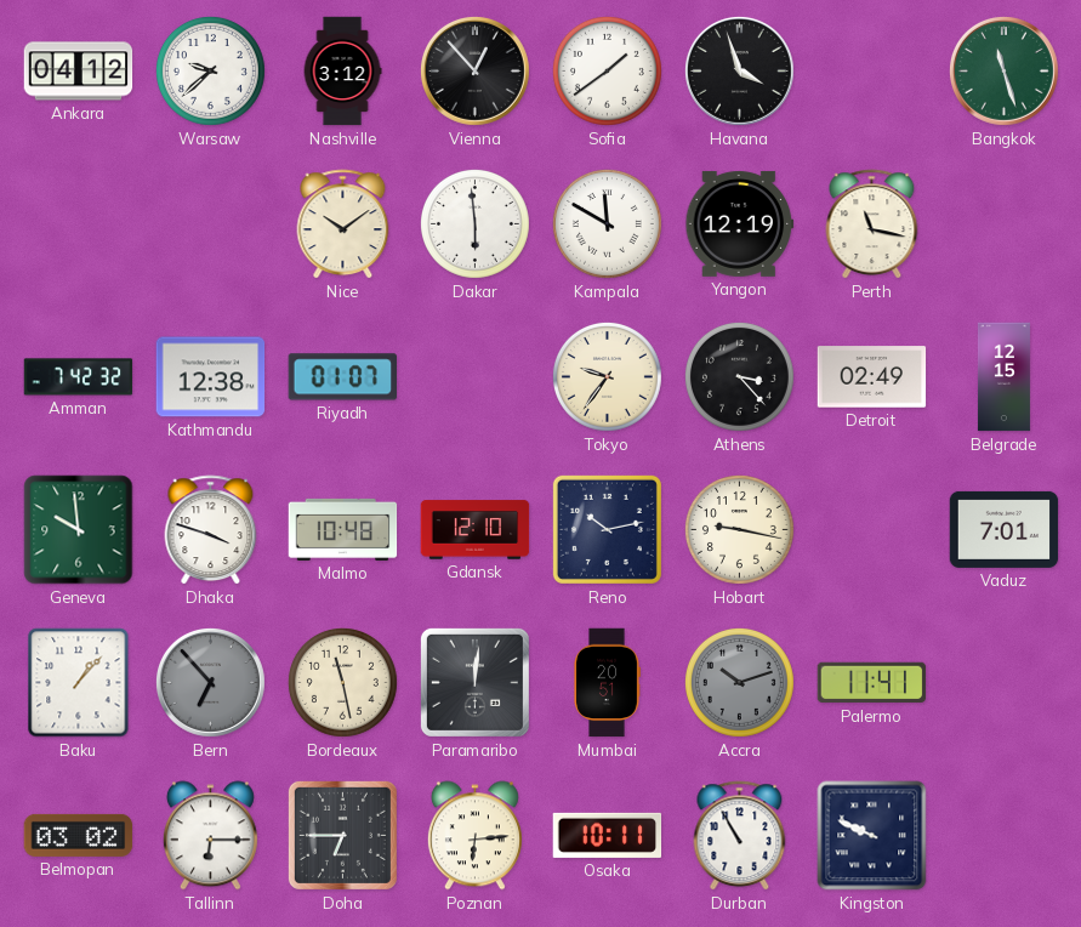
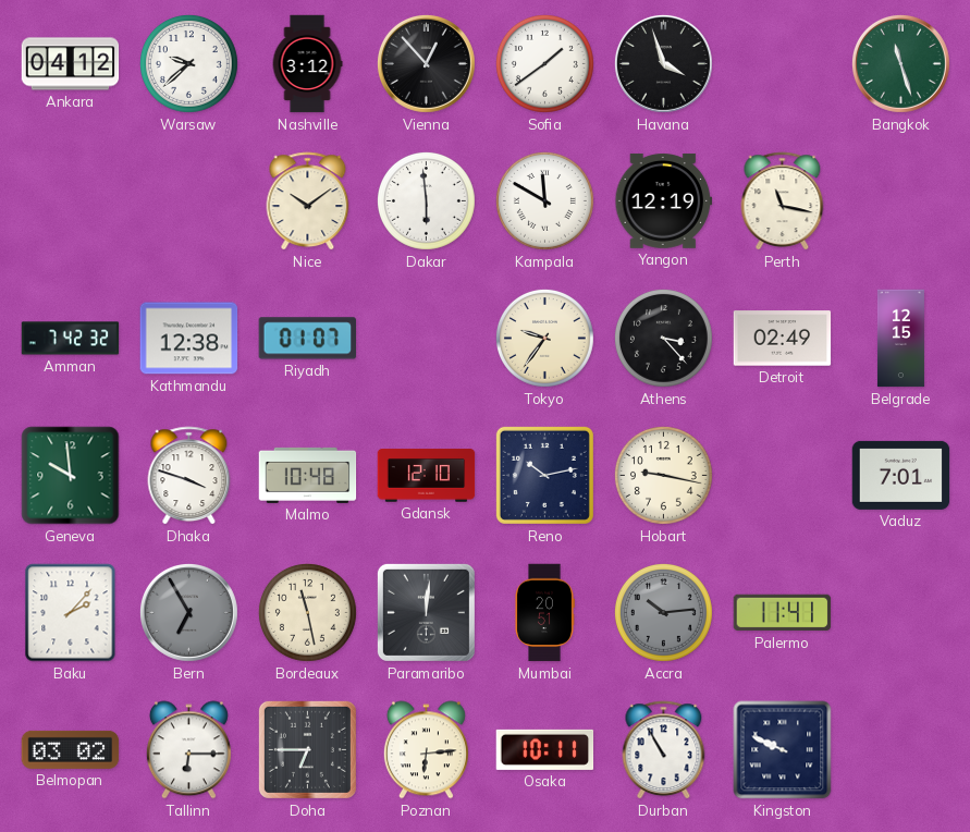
Baku: 1:07 -> 2:07 (71, 613)
Bern: 6:53 -> 6:55 (188, 612)
Accra: 10:12 -> 10:14 (663, 612)
